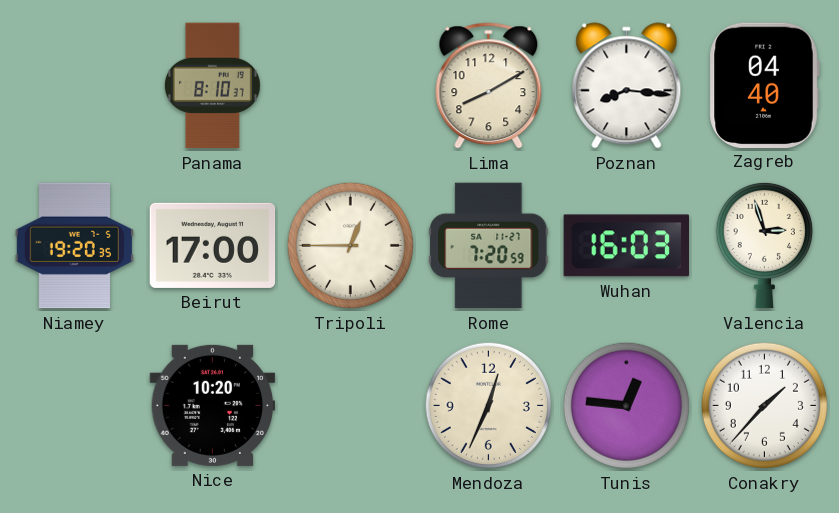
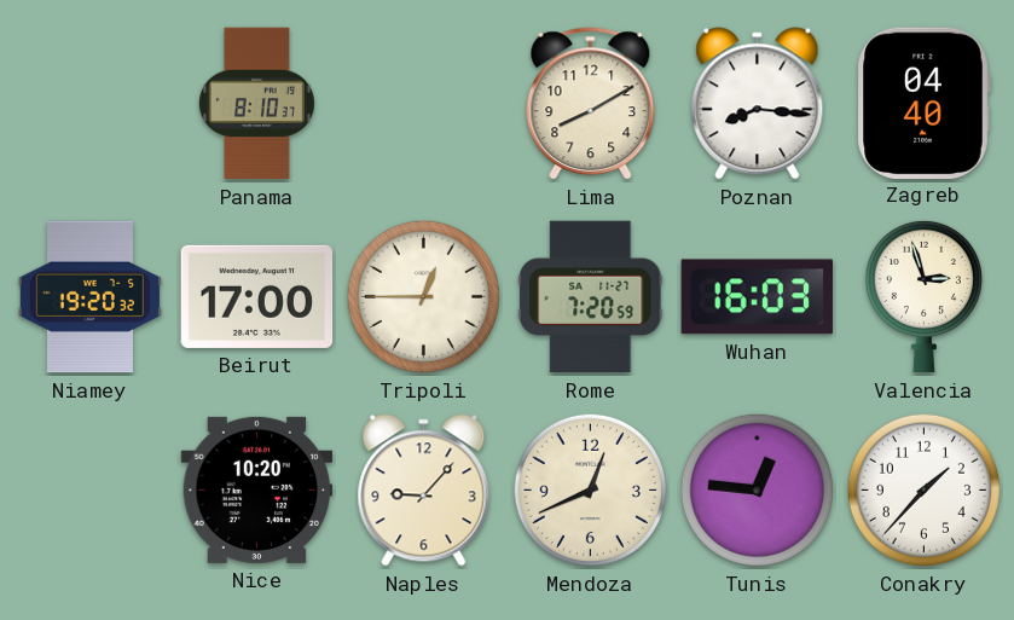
Niamey: 19:20:35 -> 19:20:32 (89, 297)
Naples: none -> 9:07 (424, 491)
Mendoza: 12:34 -> 12:41 (590, 489)
